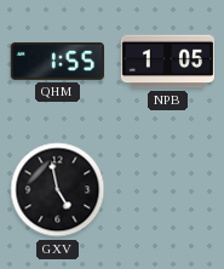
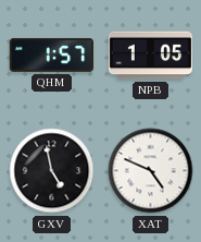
QHM: 1:55 -> 1:57 (51, 55)
XAT: none -> 4:49 (151, 171)
